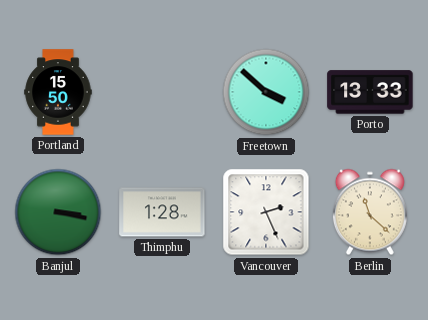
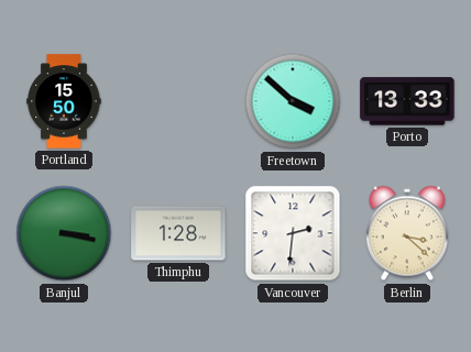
Vancouver: 2:26 -> 2:31 (293, 233)
Berlin: 11:22 -> 3:22 (407, 233)
